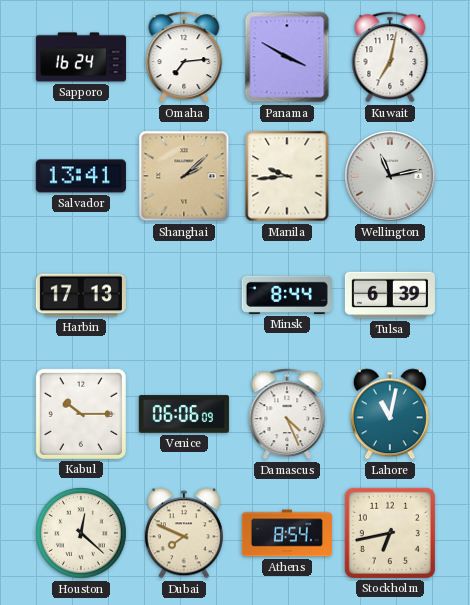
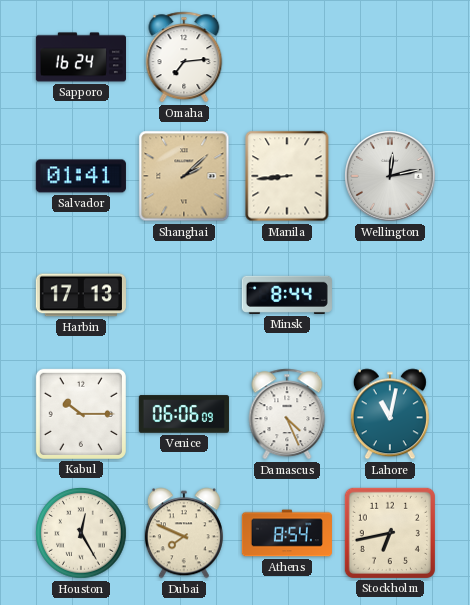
Panama: 3:50 -> none (287, 57)
Kuwait: 7:02 -> none (390, 57)
Salvador: 13:41 -> 01:41 (81, 176)
Manila: 9:44 -> 8:44 (287, 176)
Wellington: 11:13 -> 12:13 (390, 176)
Tulsa: 6:39 -> none (390, 295)
Houston: 12:22 -> 12:25 (81, 533)
